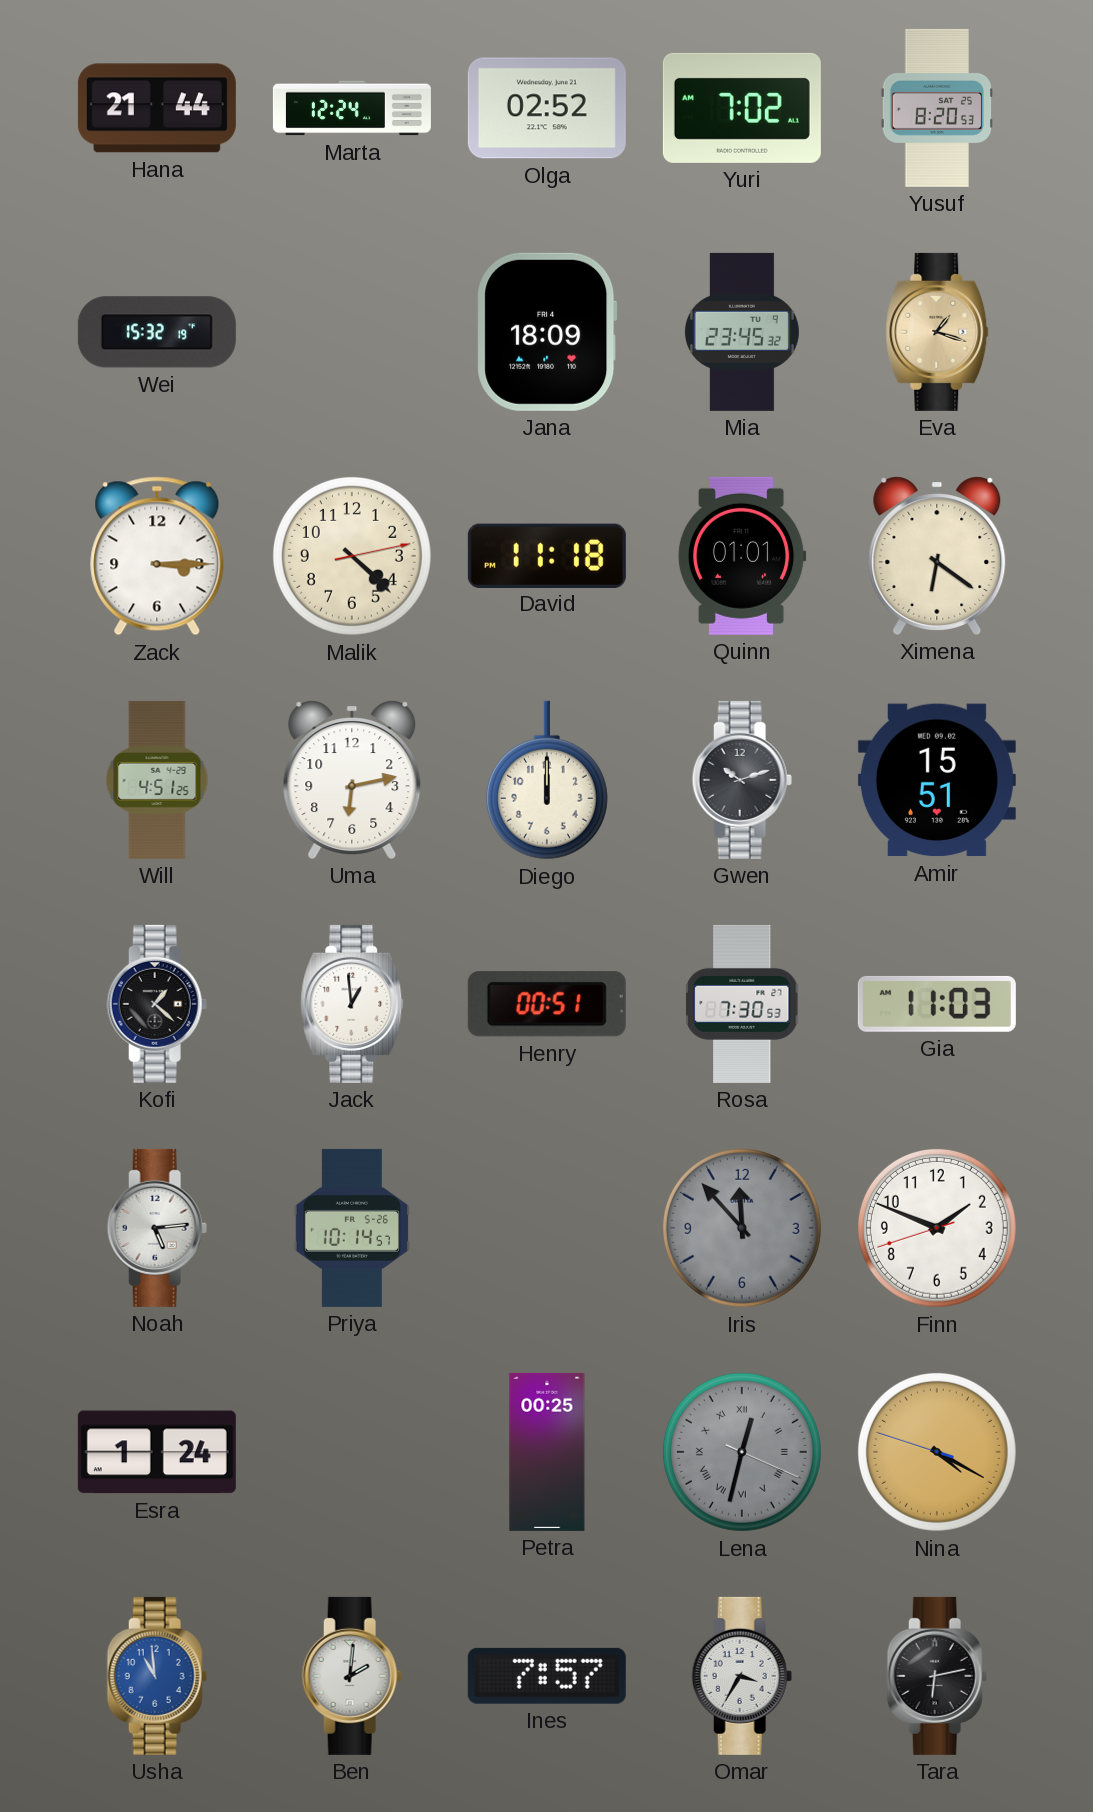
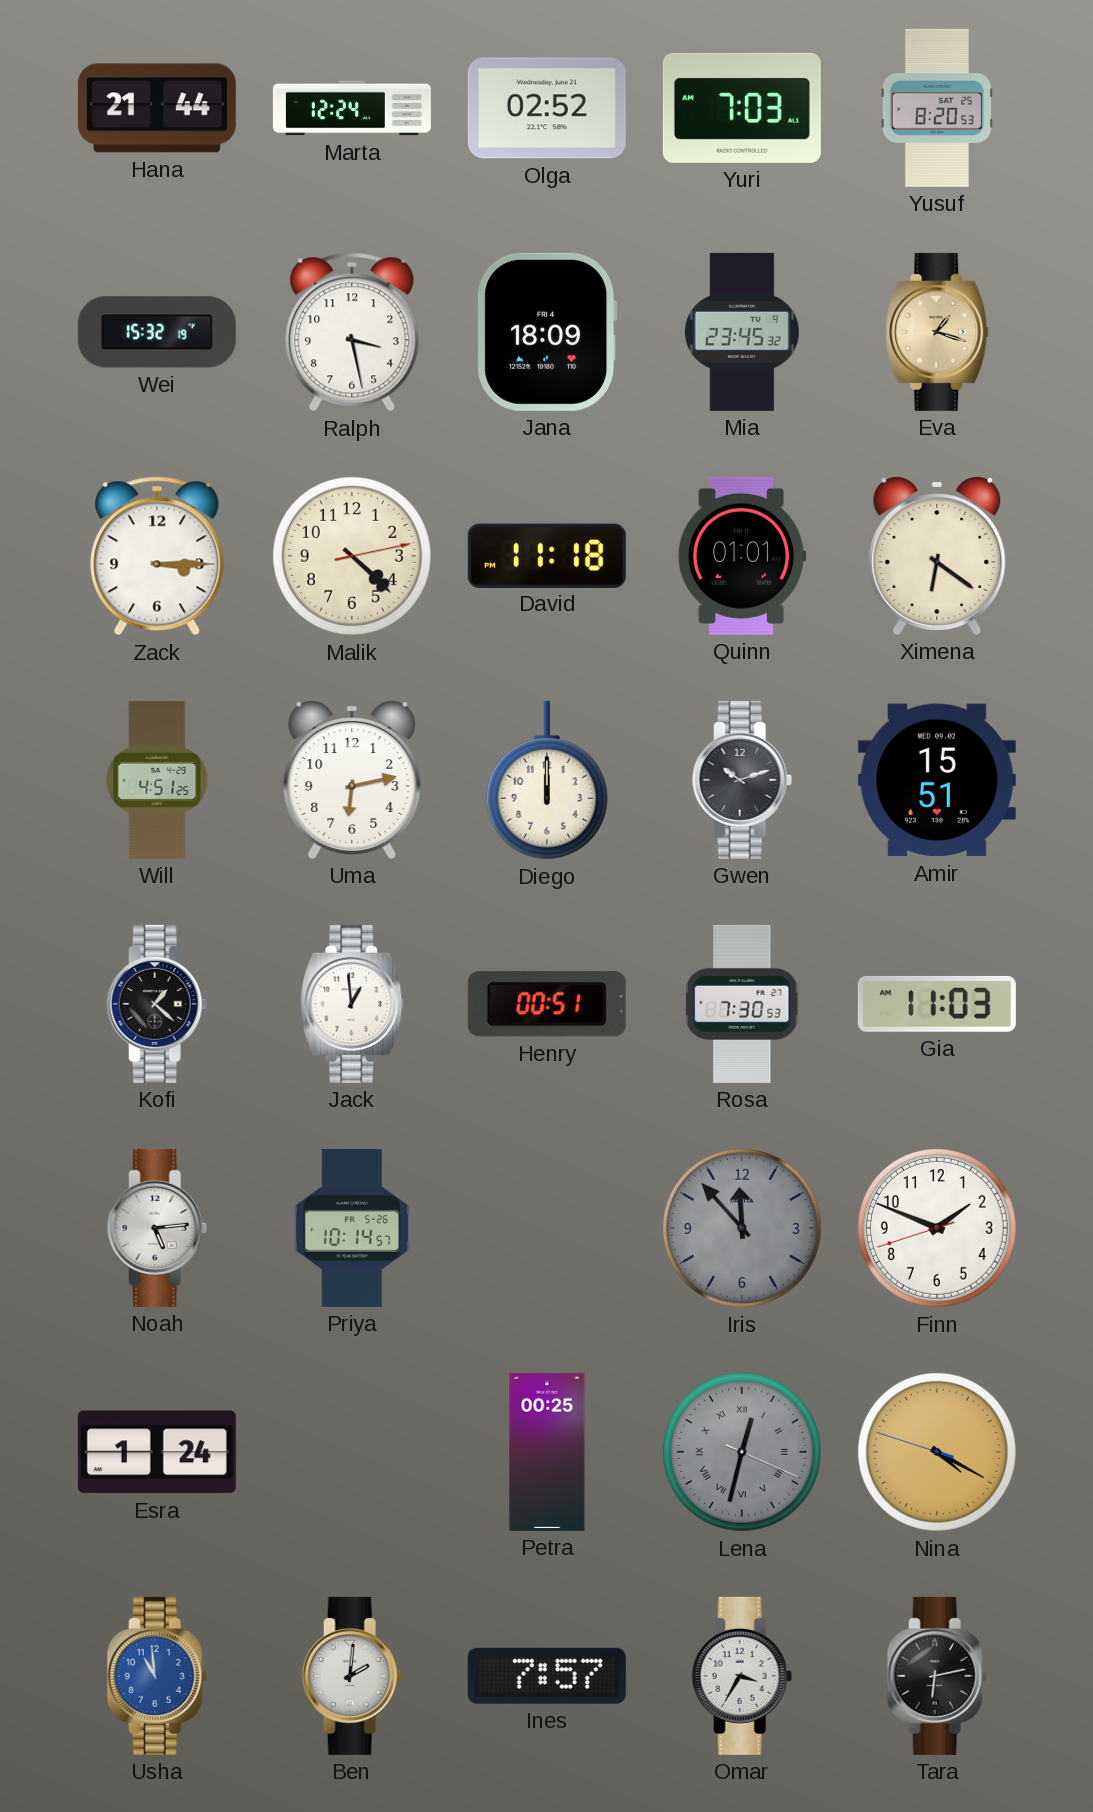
Yuri: 7:02 -> 7:03 (742, 108)
Ralph: none -> 3:28 (352, 332)
